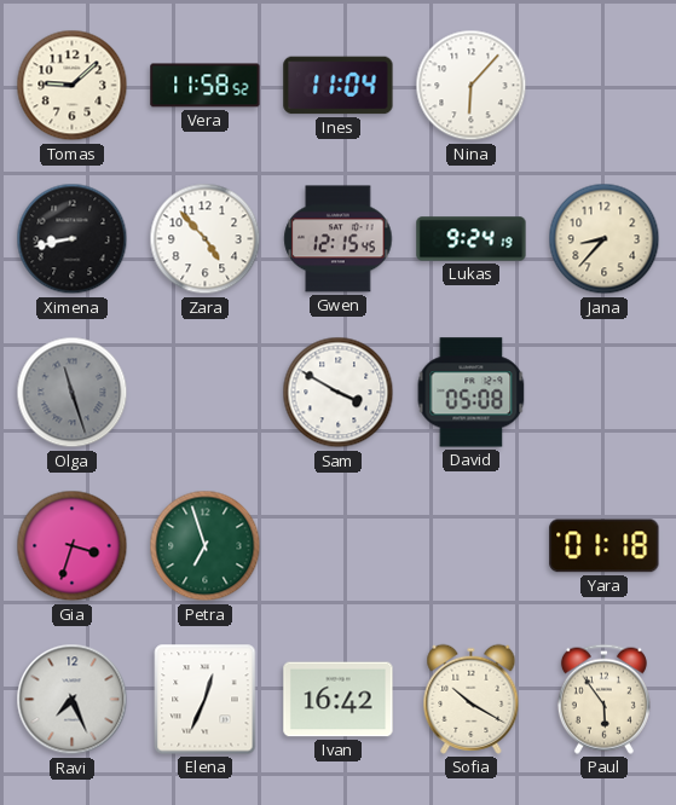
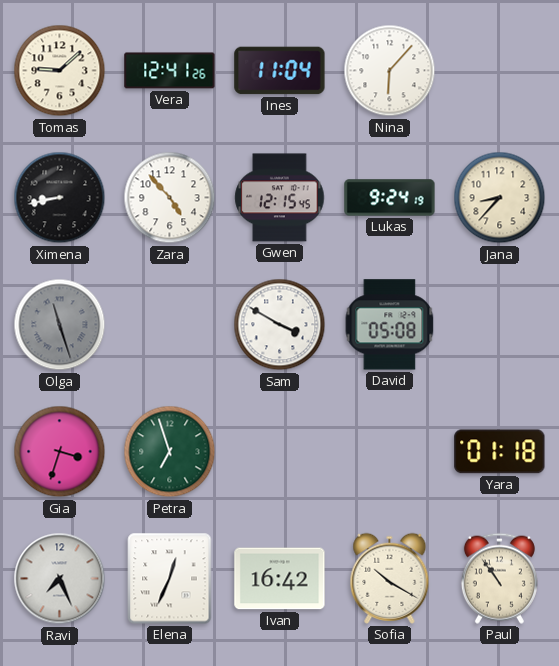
Vera: 11:58 -> 12:41 (170, 71)
Paul: 5:54 -> 10:54 (499, 578)
